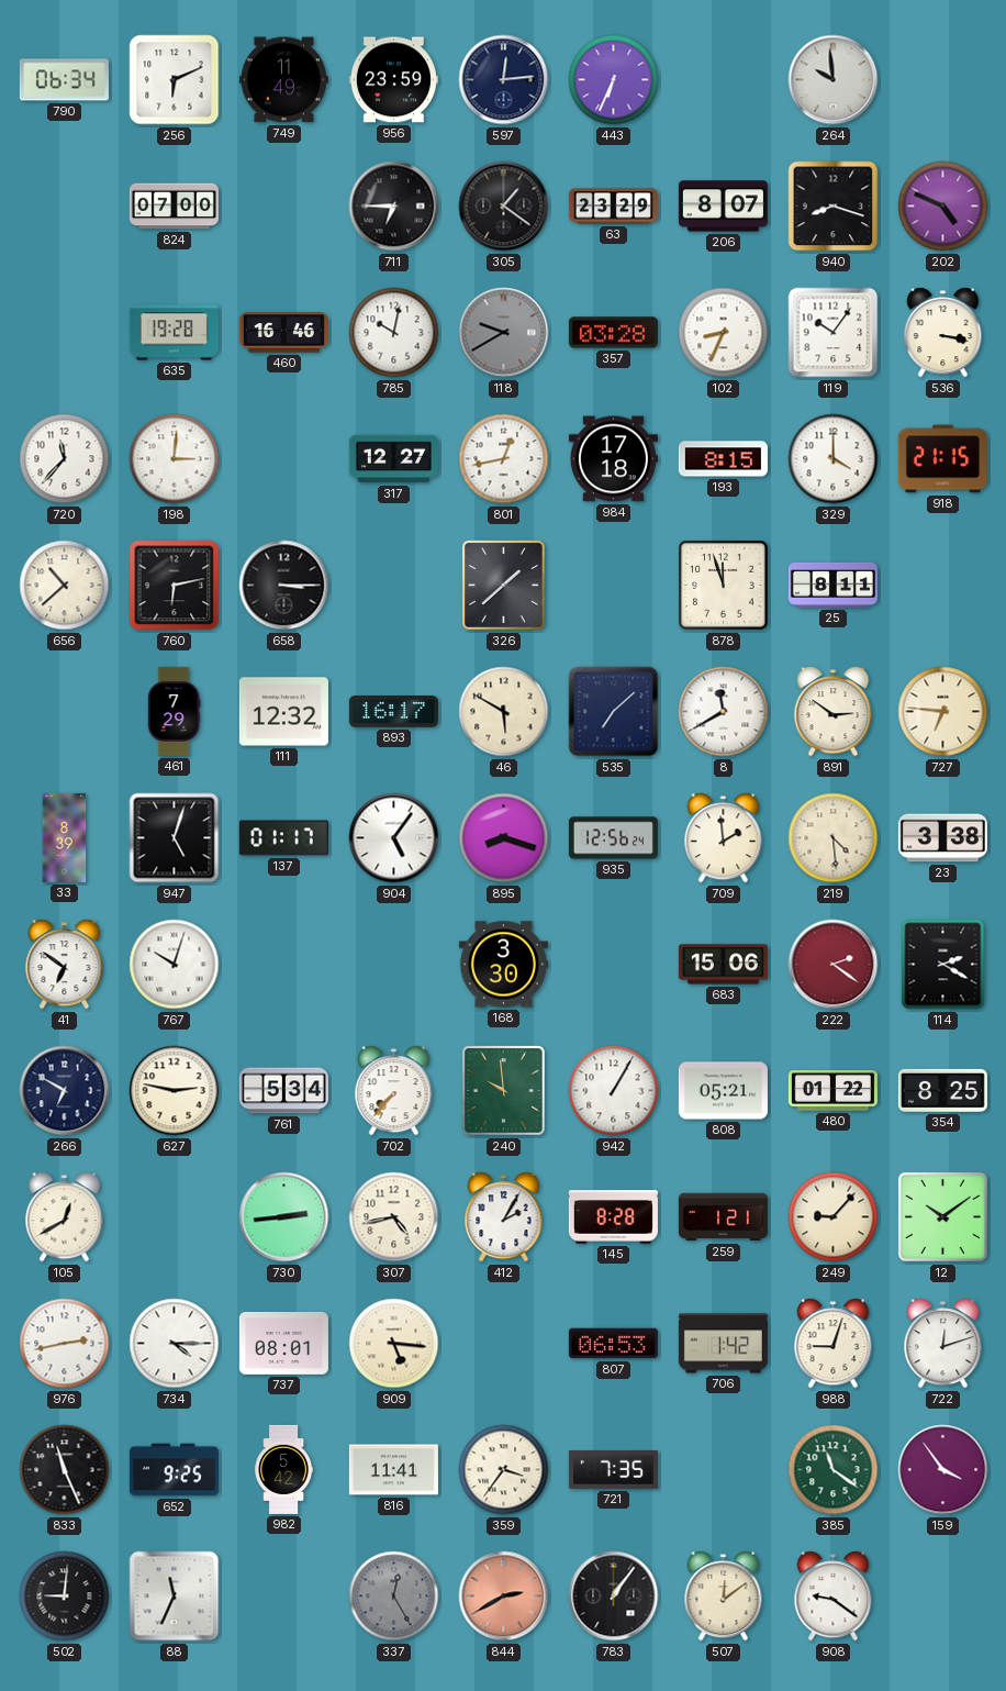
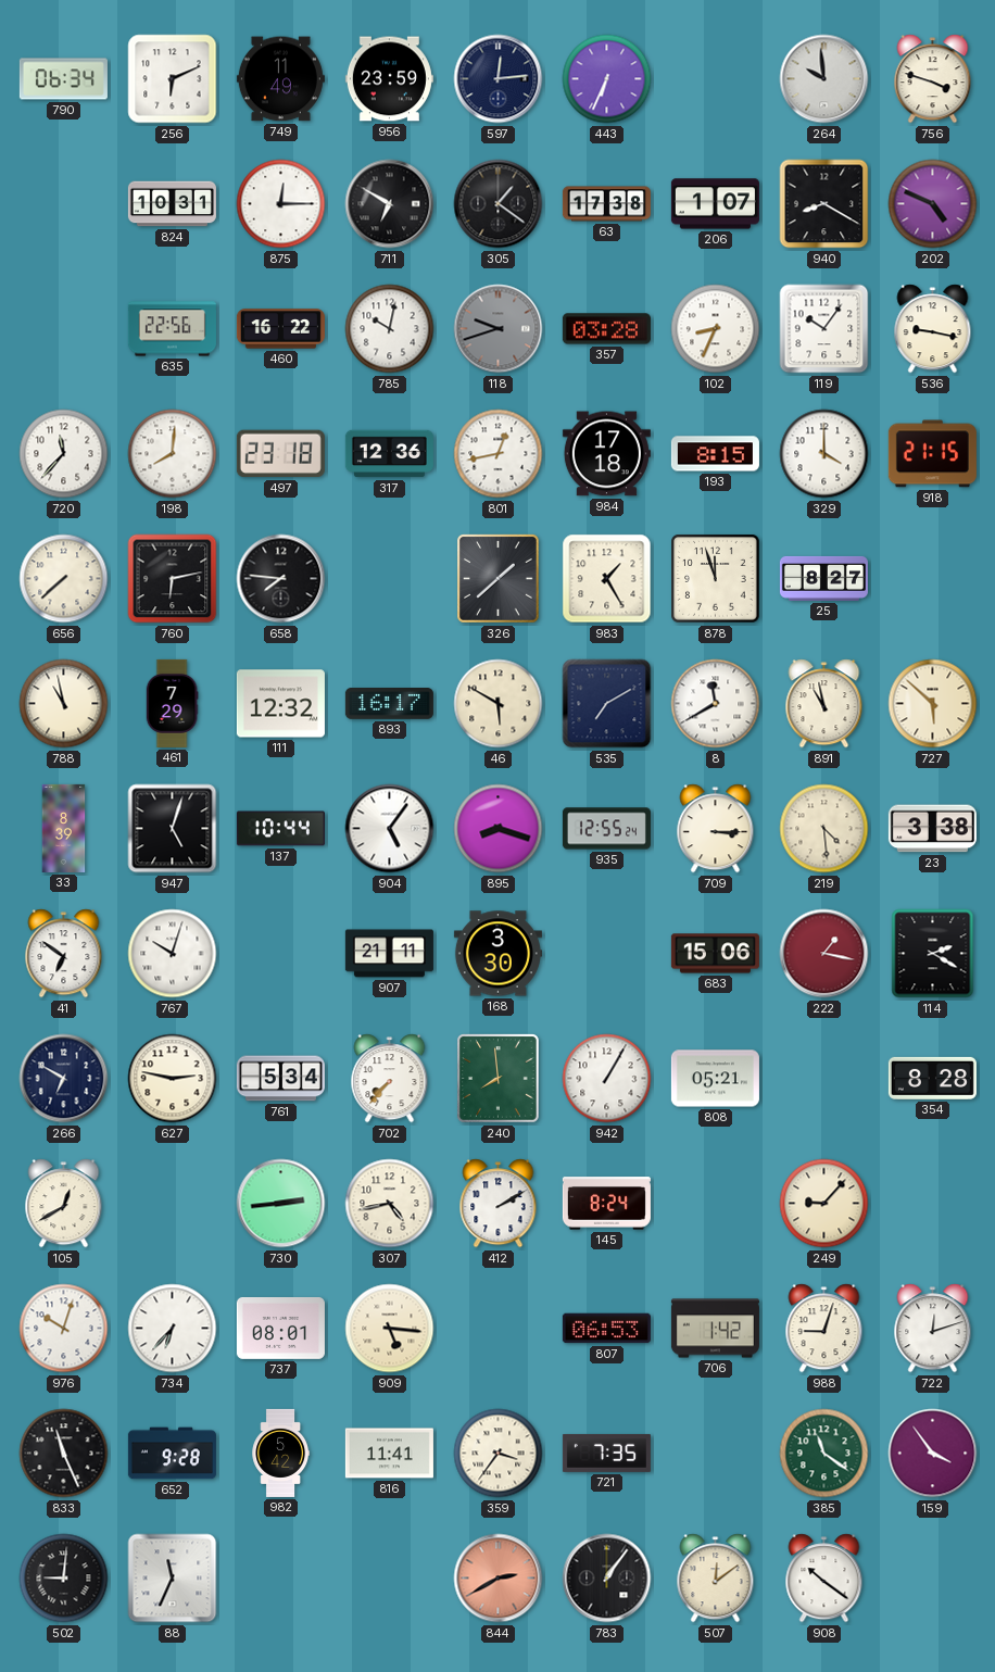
756: none -> 3:48 (933, 79)
824: 07:00 -> 10:31 (172, 204)
875: none -> 12:15 (281, 204)
711: 6:45 -> 6:50 (390, 204)
63: 23:29 -> 17:38 (606, 204)
206: 8:07 -> 1:07 (715, 204)
940: 8:18 -> 8:20 (824, 204)
635: 19:28 -> 22:56 (172, 329)
460: 16:46 -> 16:22 (280, 329)
118: 9:40 -> 9:42 (499, 329)
536: 3:17 -> 9:17 (933, 329)
198: 3:01 -> 8:01 (173, 454)
497: none -> 23:18 (280, 454)
317: 12:27 -> 12:36 (389, 454)
656: 10:38 -> 7:38 (64, 579)
658: 3:15 -> 7:46 (281, 579)
983: none -> 1:25 (607, 579)
25: 8:11 -> 8:27 (823, 578)
788: none -> 10:58 (64, 704)
535: 7:08 -> 7:10 (607, 704)
891: 2:51 -> 10:58 (824, 704)
727: 6:46 -> 5:52 (933, 704)
137: 01:17 -> 10:44 (280, 829)
935: 12:56 -> 12:55 (606, 829)
709: 1:59 -> 3:15 (716, 829)
907: none -> 21:11 (389, 954)
222: 2:21 -> 1:17 (824, 954)
240: 9:59 -> 7:59 (499, 1079)
480: 01:22 -> none (832, 1091)
354: 8:25 -> 8:28 (932, 1078)
412: 2:05 -> 2:10 (499, 1204)
145: 8:28 -> 8:24 (606, 1204)
259: 1:21 -> none (723, 1217)
12: 10:09 -> none (942, 1216)
976: 2:43 -> 10:03 (64, 1329)
734: 4:15 -> 6:37 (173, 1329)
652: 9:25 -> 9:28 (172, 1454)
337: 12:25 -> none (394, 1597)
908: 9:21 -> 10:21 (824, 1579)
